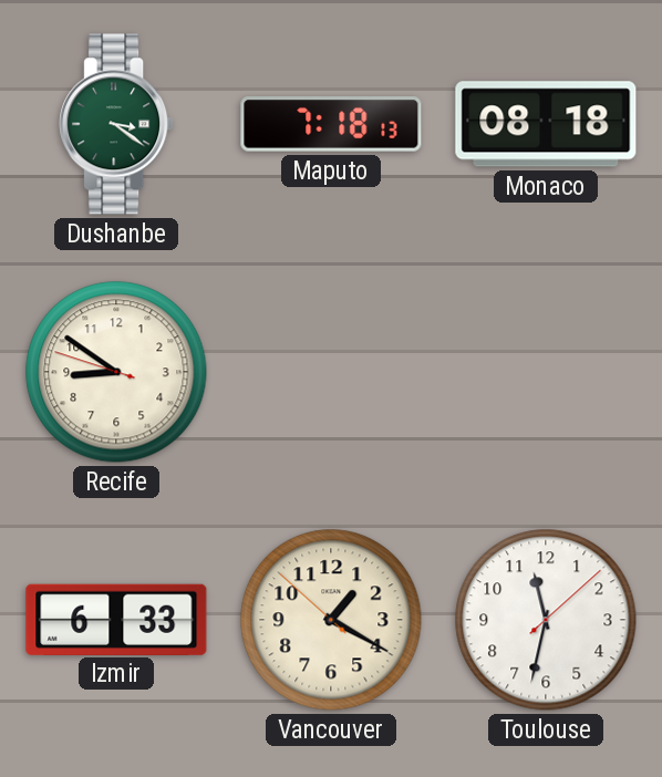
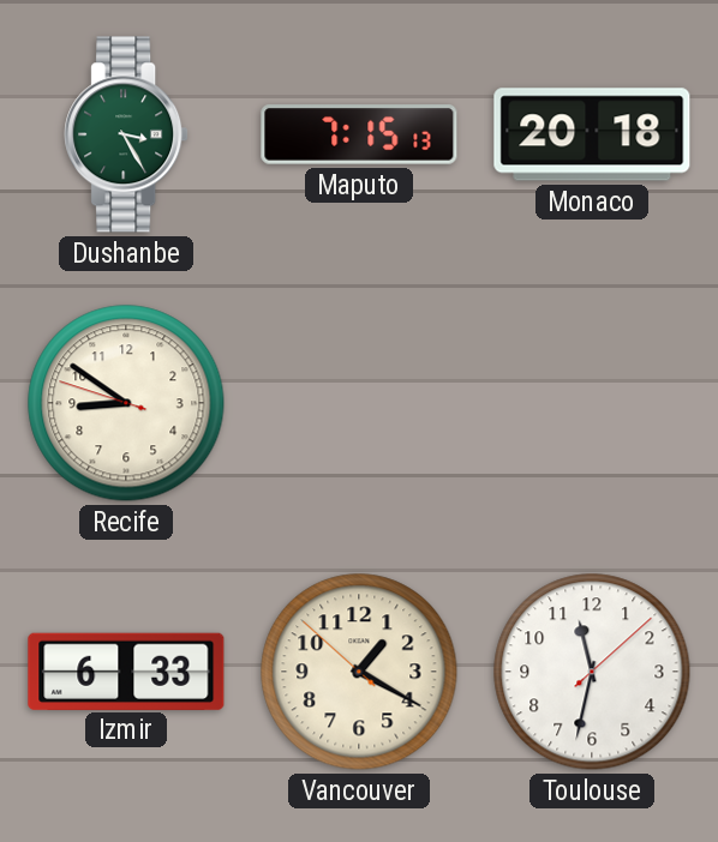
Dushanbe: 3:21 -> 3:25 (126, 134)
Maputo: 7:18 -> 7:15 (359, 134)
Monaco: 08:18 -> 20:18 (592, 134)
